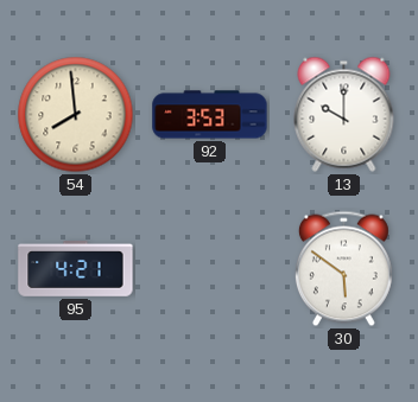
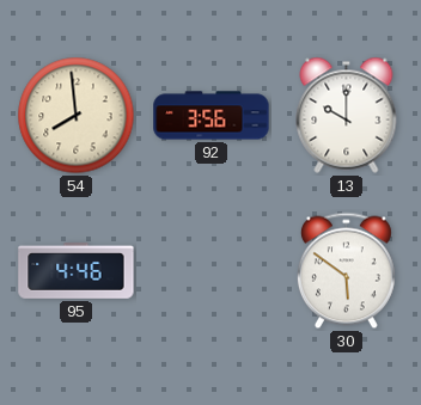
92: 3:53 -> 3:56 (212, 116)
95: 4:21 -> 4:46 (77, 271)
